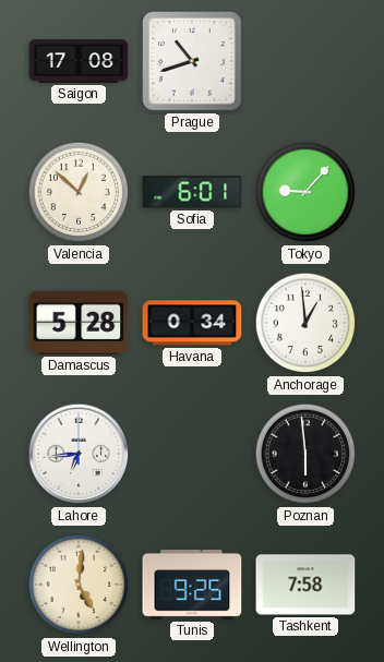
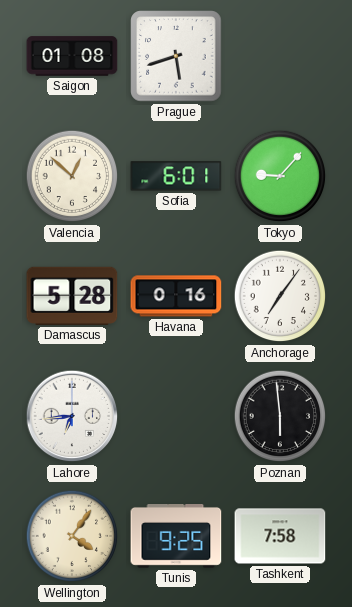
Saigon: 17:08 -> 01:08 (72, 56)
Prague: 10:42 -> 5:42 (176, 56)
Havana: 0:34 -> 0:16 (176, 296)
Anchorage: 12:59 -> 7:06 (280, 296)
Wellington: 5:01 -> 4:06 (72, 536)
